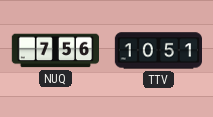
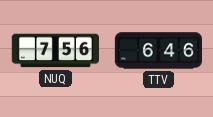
TTV: 10:51 -> 6:46 (158, 51)
